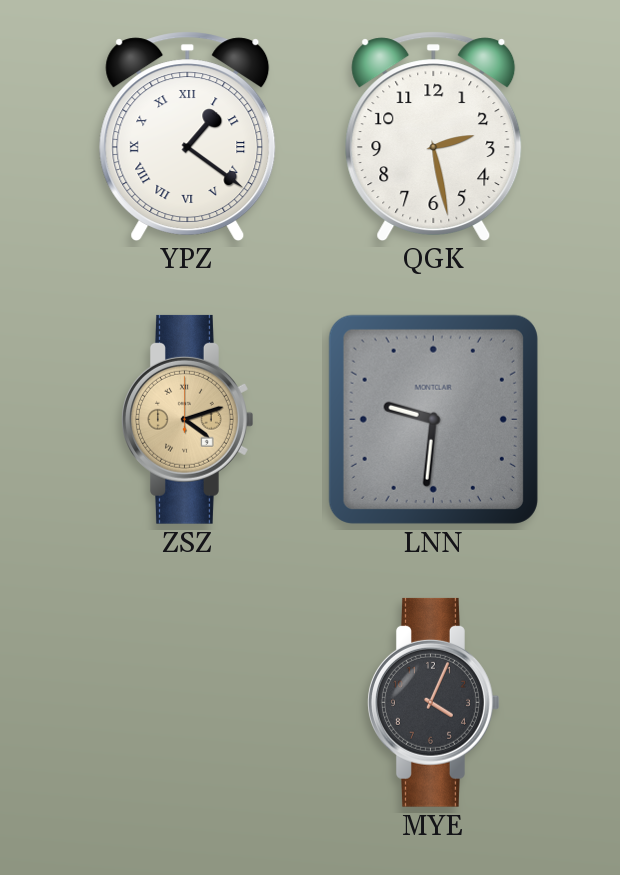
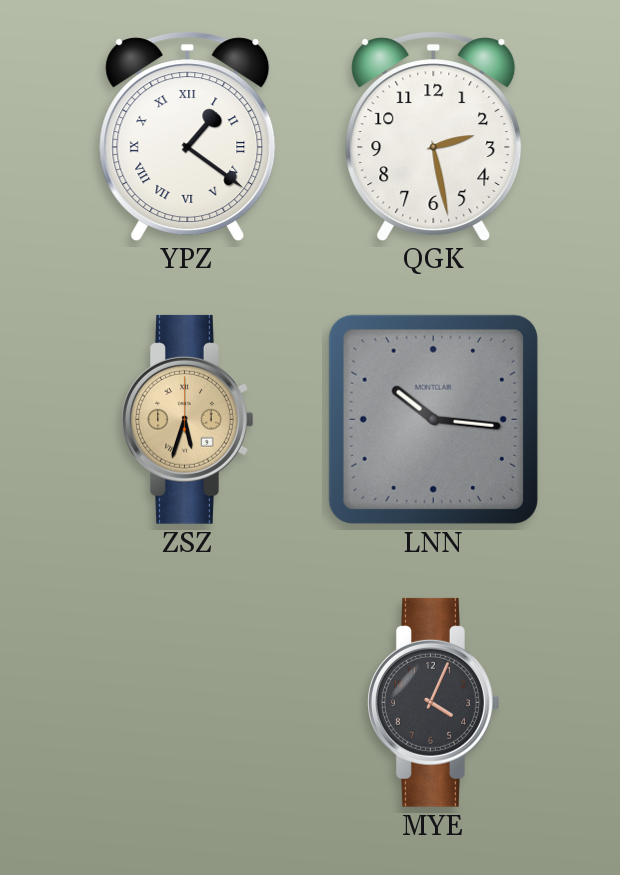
ZSZ: 4:12 -> 5:33 (188, 419)
LNN: 9:31 -> 10:16 (433, 419)
